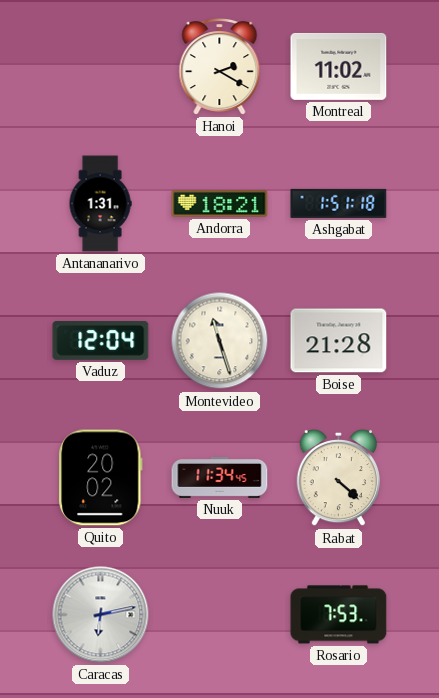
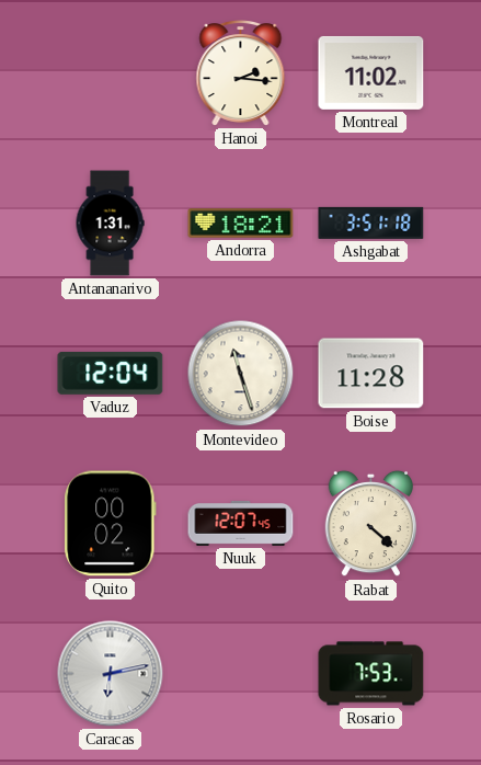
Hanoi: 2:20 -> 2:16 (241, 73)
Ashgabat: 1:51 -> 3:51 (371, 222)
Boise: 21:28 -> 11:28 (371, 374)
Quito: 20:02 -> 00:02 (111, 524)
Nuuk: 11:34 -> 12:07 (241, 523)
